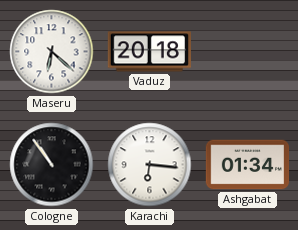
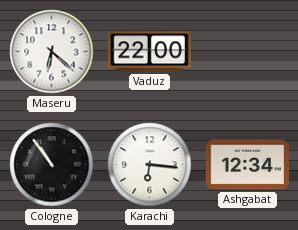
Vaduz: 20:18 -> 22:00 (149, 52)
Ashgabat: 01:34 -> 12:34 (248, 165)
